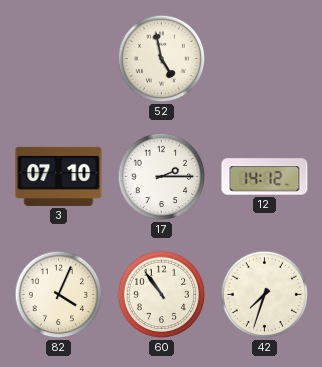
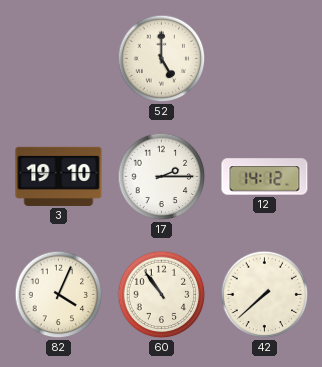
52: 4:58 -> 5:00 (162, 59)
3: 07:10 -> 19:10 (59, 176)
42: 7:33 -> 7:38 (265, 295)
